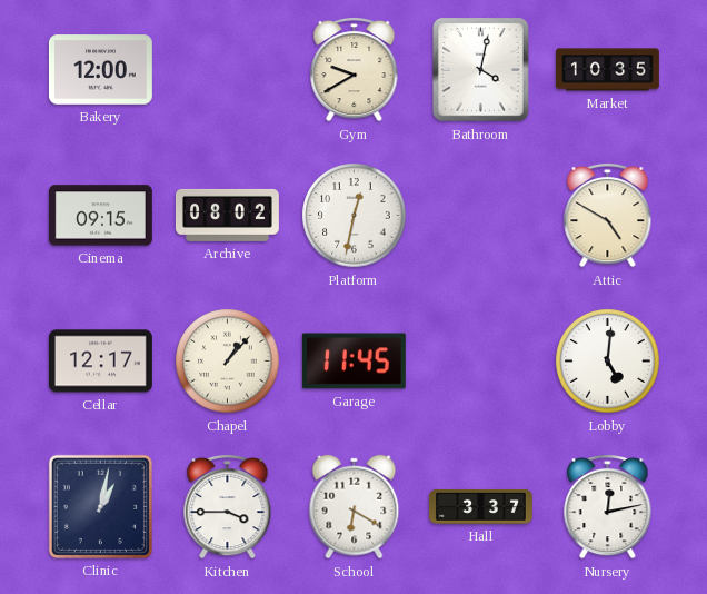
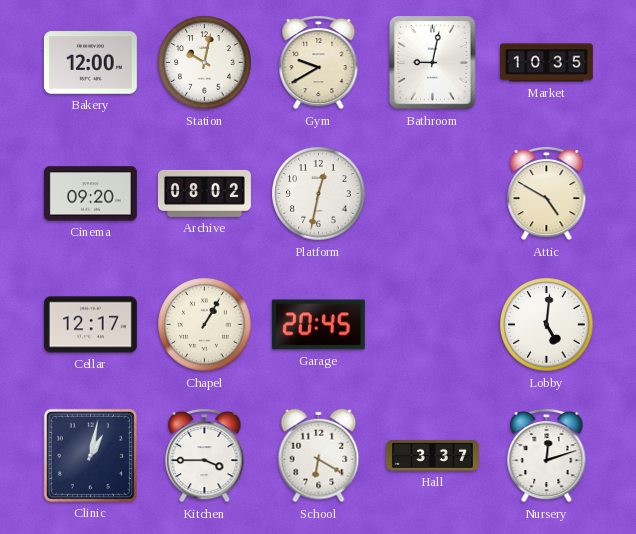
Station: none -> 10:02 (205, 63)
Bathroom: 4:02 -> 9:02 (433, 63)
Cinema: 09:15 -> 09:20 (90, 194)
Chapel: 1:07 -> 1:05 (205, 325)
Garage: 11:45 -> 20:45 (318, 325)
Nursery: 12:13 -> 12:12 (547, 455)
